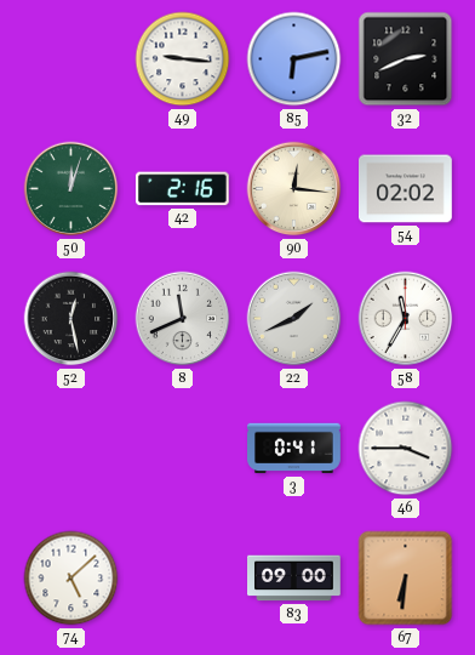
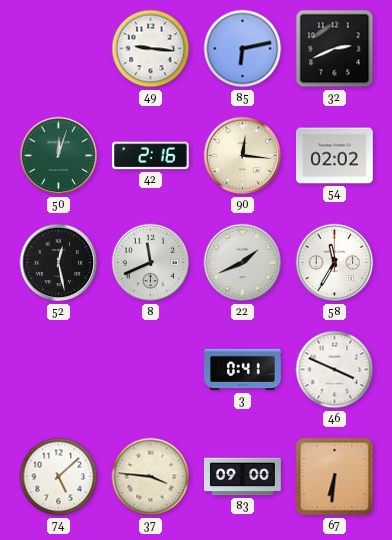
46: 3:45 -> 3:49 (335, 370)
37: none -> 3:46 (151, 477)
